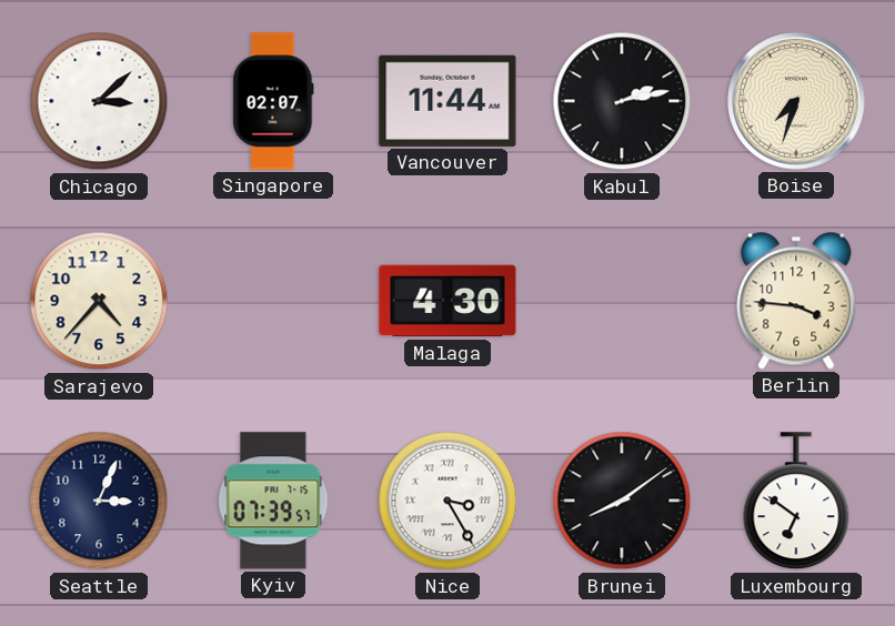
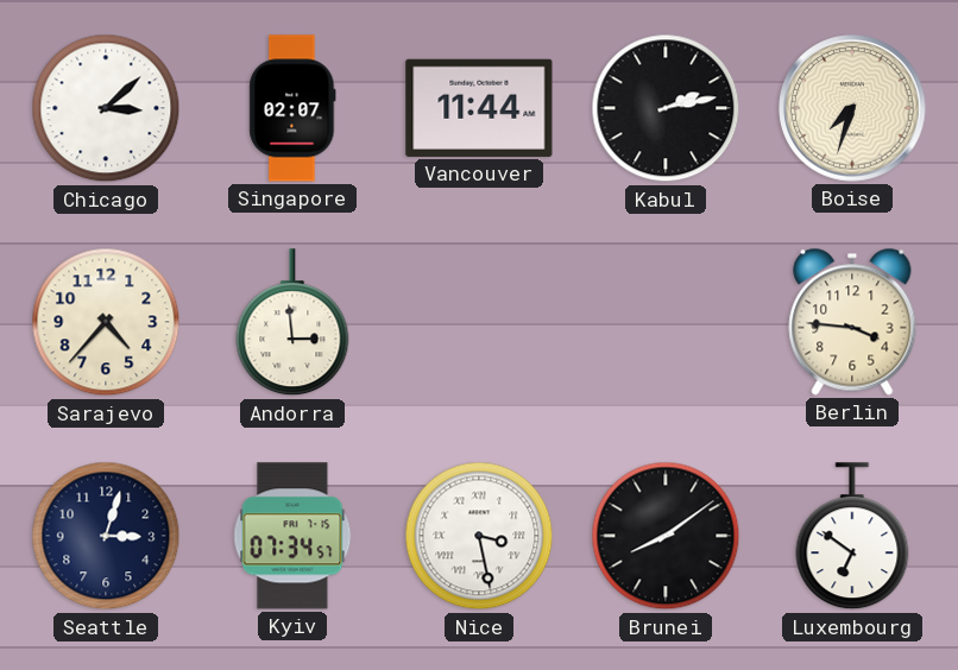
Andorra: none -> 2:59 (292, 323)
Malaga: 4:30 -> none (447, 301)
Seattle: 3:04 -> 3:03 (106, 536)
Kyiv: 07:39 -> 07:34 (292, 536)
Nice: 3:25 -> 3:28 (479, 536)
